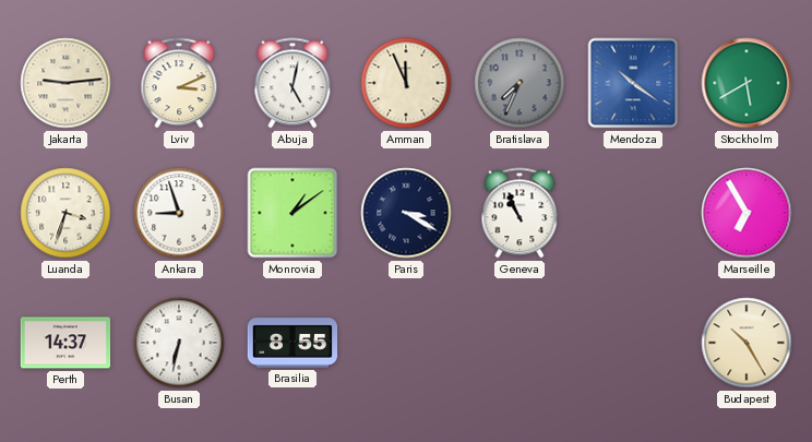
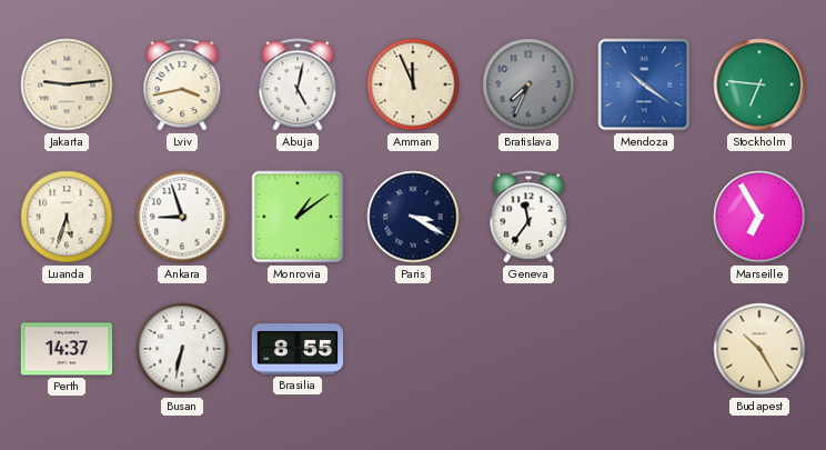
Lviv: 3:11 -> 3:43 (182, 84)
Stockholm: 5:40 -> 6:46 (759, 84)
Luanda: 3:33 -> 5:33 (67, 217)
Geneva: 10:56 -> 11:36 (528, 217)
